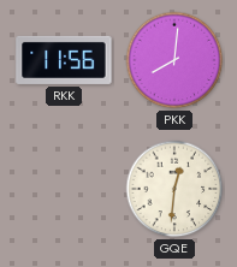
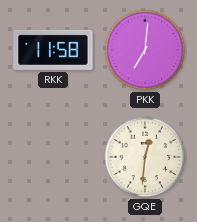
RKK: 11:56 -> 11:58 (53, 50)
PKK: 8:01 -> 7:01 (145, 50)
